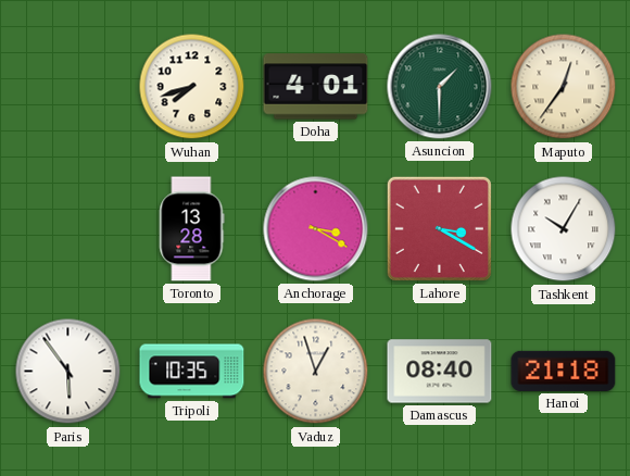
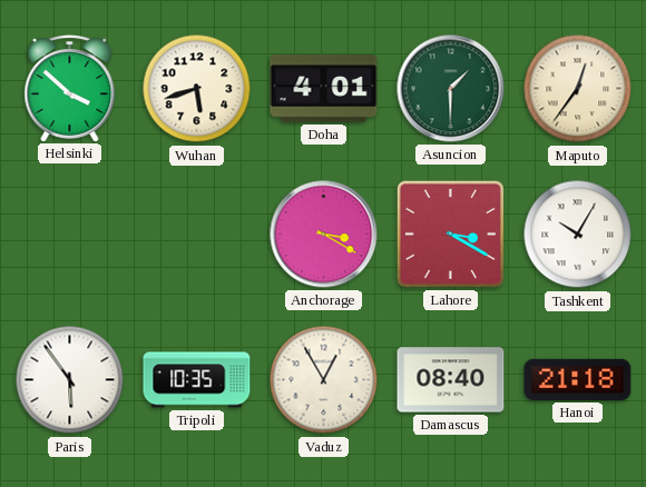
Helsinki: none -> 3:52 (70, 89)
Wuhan: 7:42 -> 5:42 (197, 89)
Toronto: 13:28 -> none (192, 229)
Vaduz: 12:57 -> 12:55 (324, 380)
